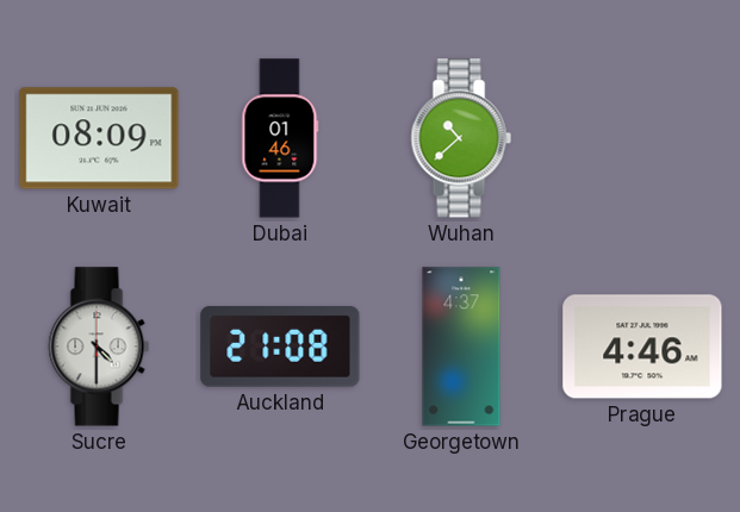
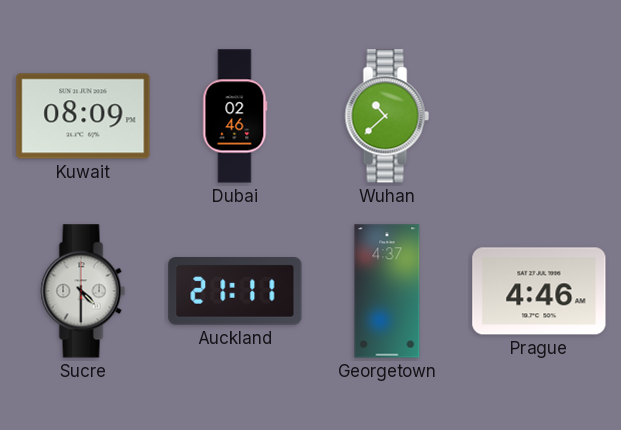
Dubai: 01:46 -> 02:46 (235, 116)
Auckland: 21:08 -> 21:11 (235, 291)
